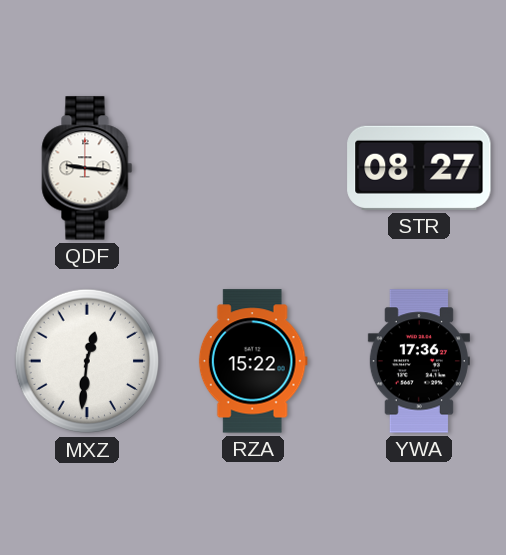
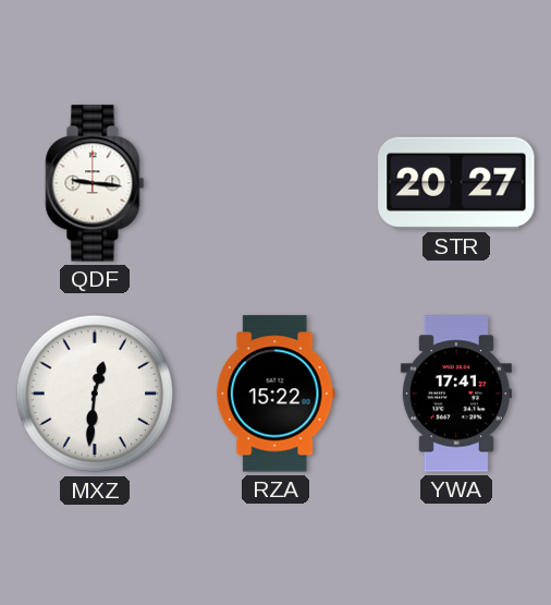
STR: 08:27 -> 20:27 (456, 183)
YWA: 17:36 -> 17:41 (456, 394)
